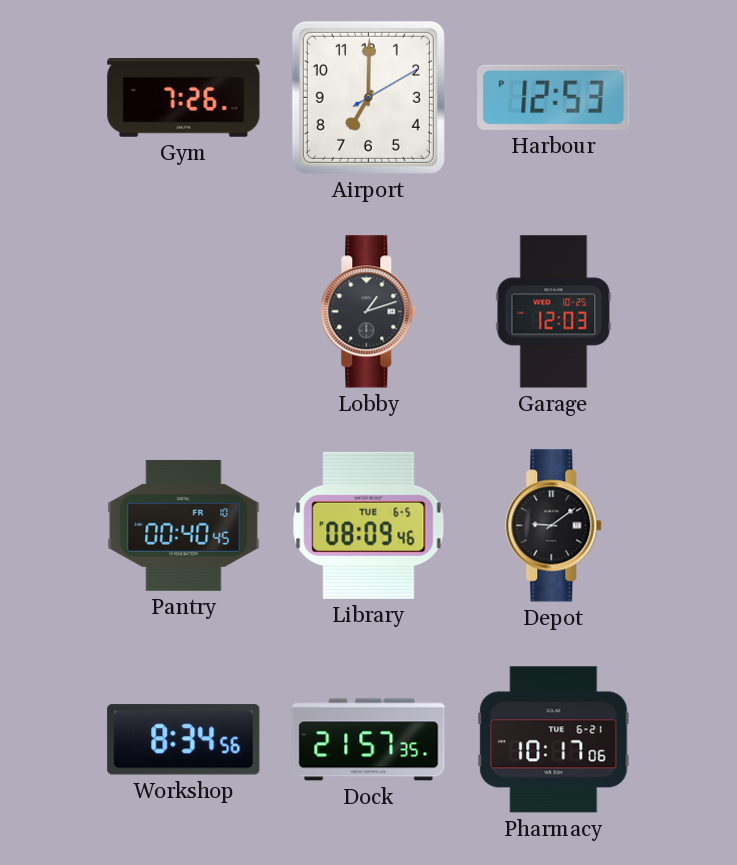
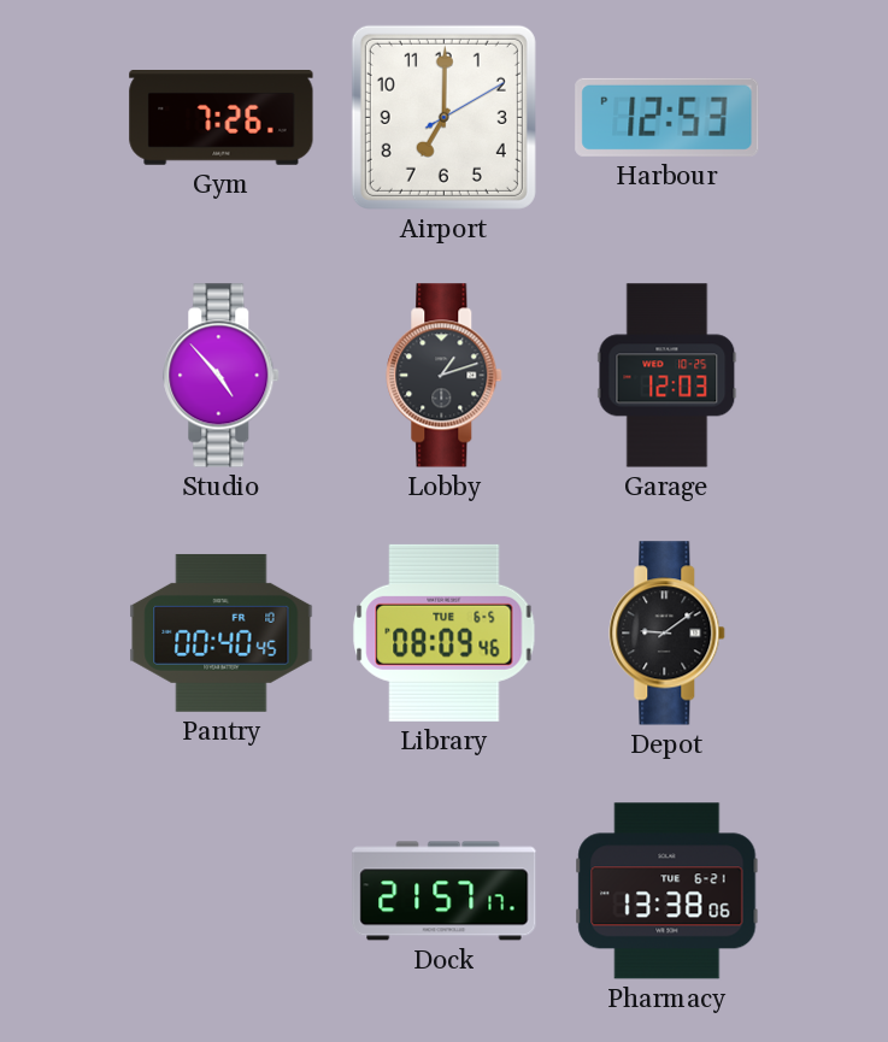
Studio: none -> 4:53 (222, 376)
Workshop: 8:34 -> none (184, 740)
Dock: 21:57:35 -> 21:57:17 (445, 891)
Pharmacy: 10:17 -> 13:38 (668, 891)
